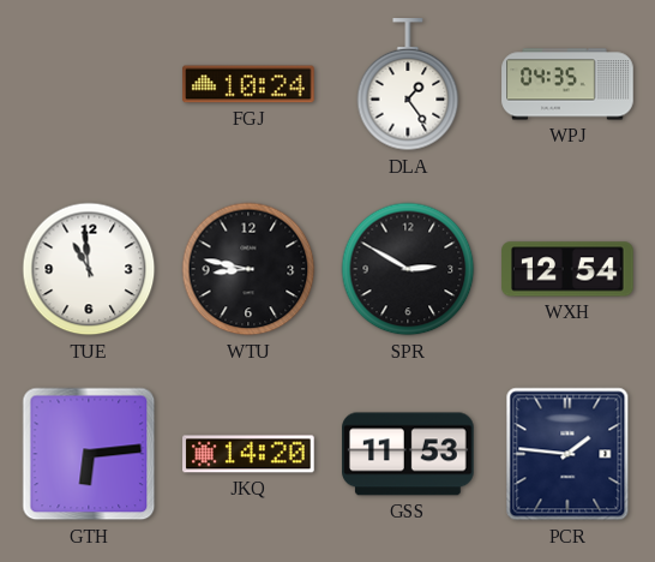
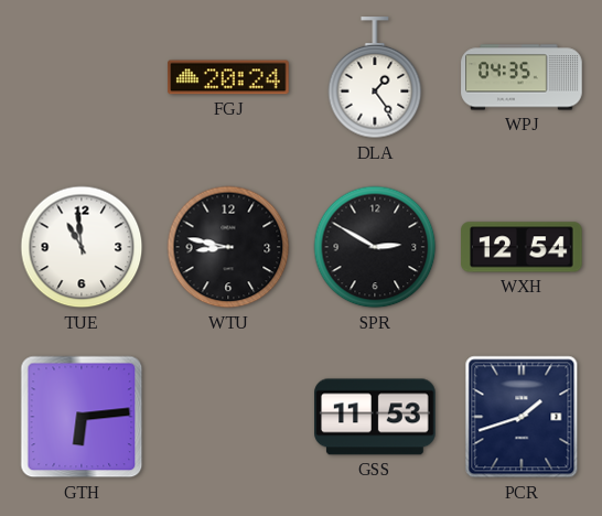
FGJ: 10:24 -> 20:24 (228, 77)
JKQ: 14:20 -> none (248, 454)
PCR: 1:46 -> 1:42 (522, 417)
